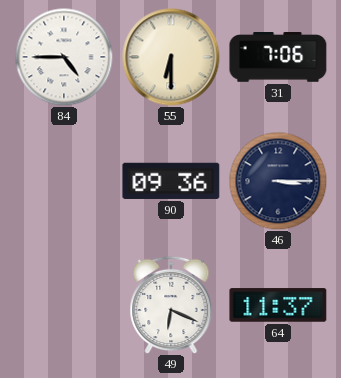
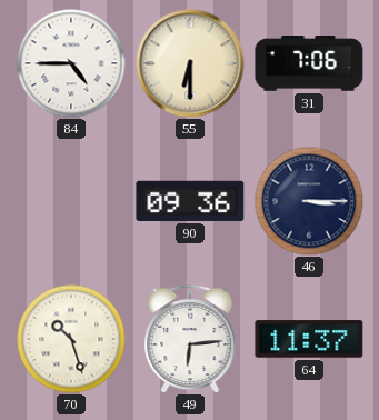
70: none -> 10:27 (71, 339)
49: 6:19 -> 6:14 (190, 339)
